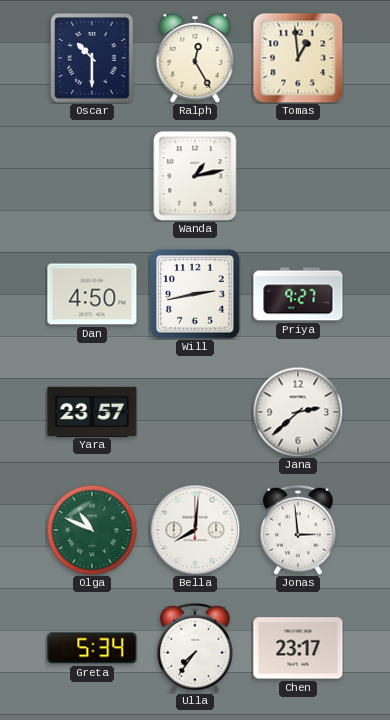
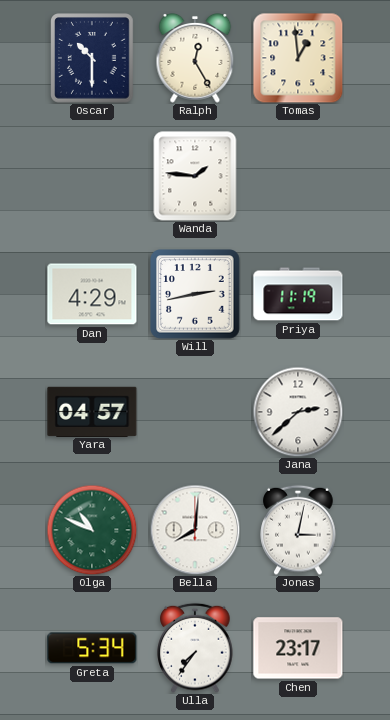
Wanda: 1:13 -> 1:46 (195, 176)
Dan: 4:50 -> 4:29 (92, 294)
Priya: 9:27 -> 11:19 (298, 294)
Yara: 23:57 -> 04:57 (92, 411)
Jonas: 2:59 -> 3:02 (298, 530)
